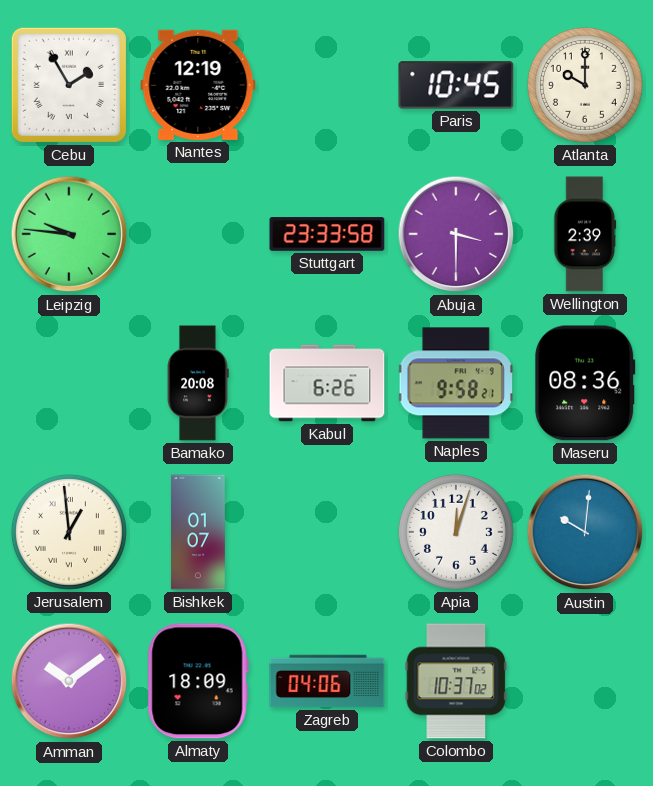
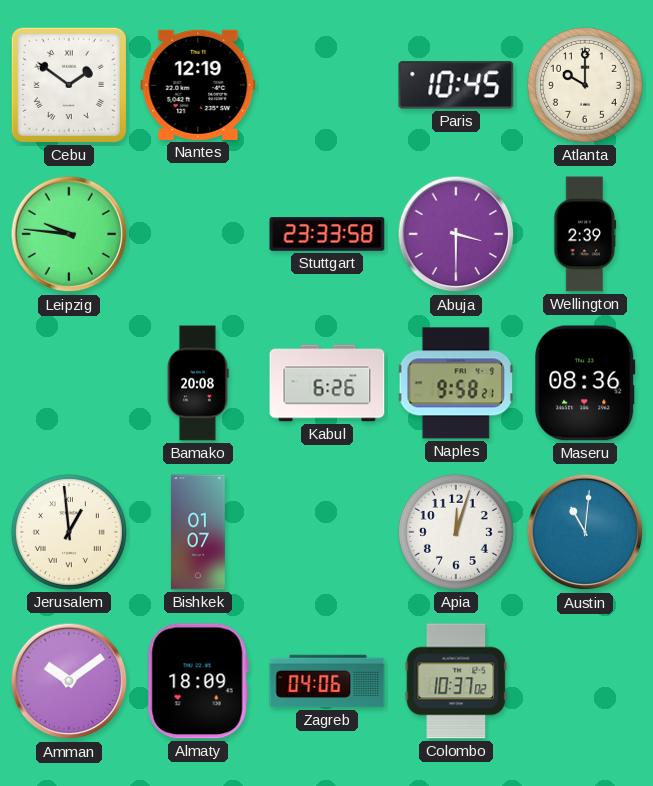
Cebu: 1:55 -> 1:51 (69, 85)
Austin: 10:01 -> 11:01 (585, 532)
